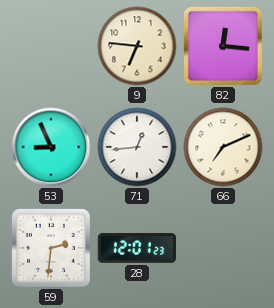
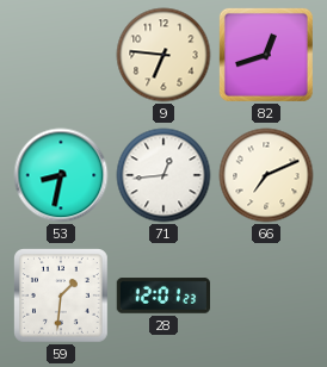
82: 12:16 -> 12:42 (266, 55)
53: 8:56 -> 8:32 (61, 175)
59: 2:31 -> 1:31 (62, 297)
